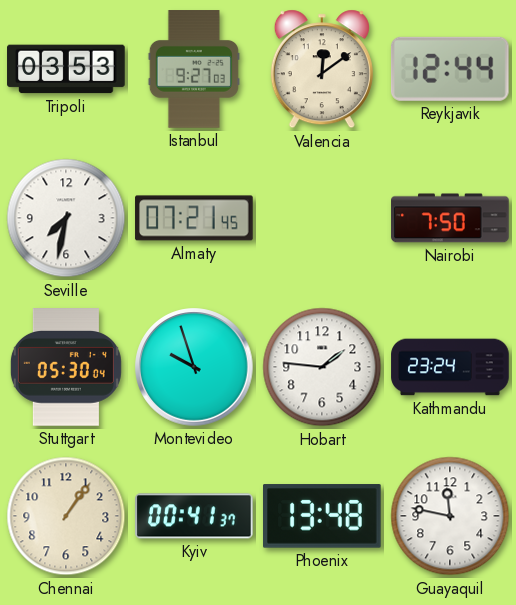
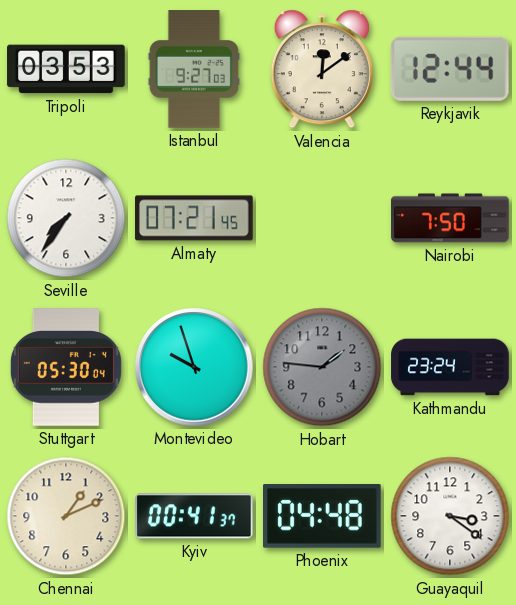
Seville: 7:32 -> 7:36 (66, 218)
Hobart dial: white -> grey (322, 367)
Chennai: 1:06 -> 1:11 (66, 516)
Phoenix: 13:48 -> 04:48 (323, 516)
Guayaquil: 11:47 -> 3:21 (450, 516)
